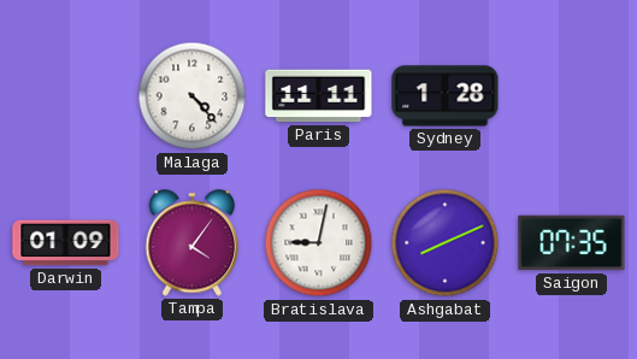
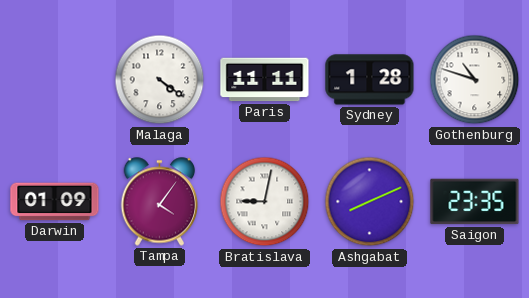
Malaga: 4:23 -> 4:21 (160, 80)
Gothenburg: none -> 10:48 (475, 80)
Saigon: 07:35 -> 23:35 (475, 202)
